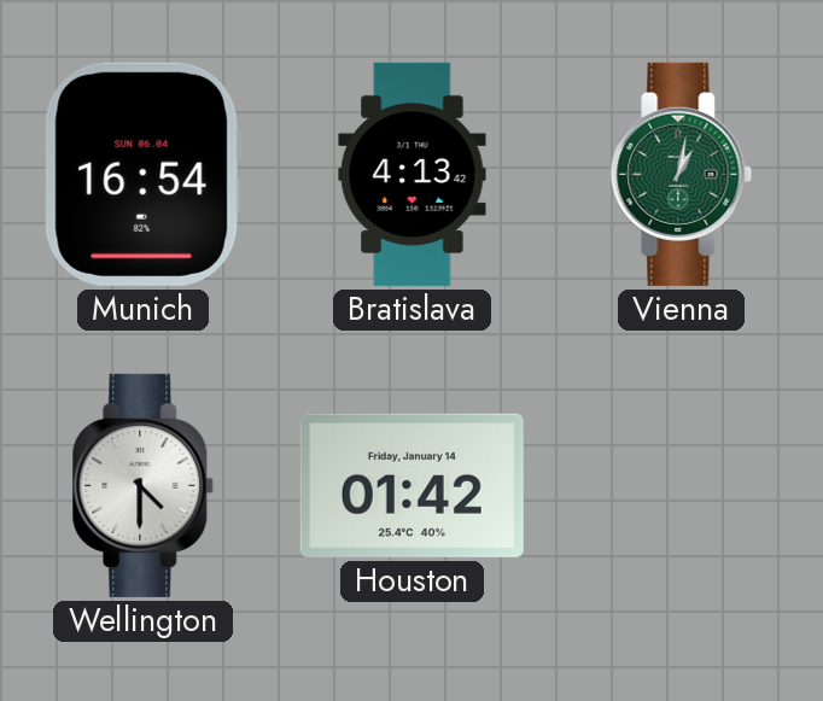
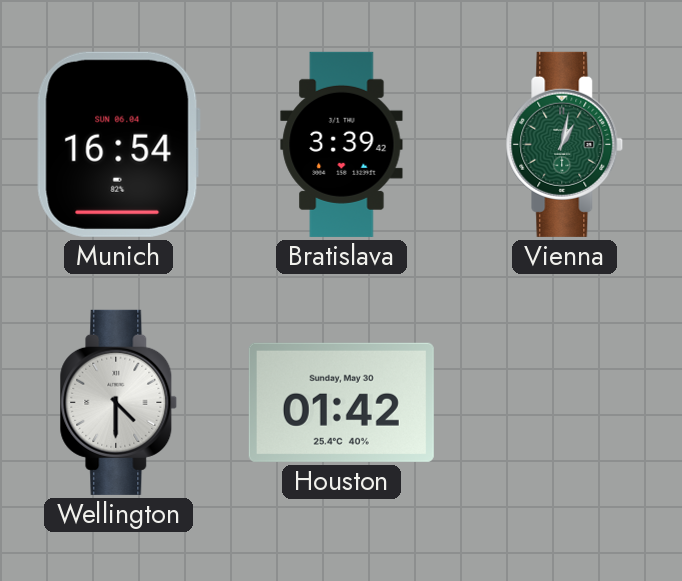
Bratislava: 4:13 -> 3:39 (342, 144)
Houston date: Friday, January 14 -> Sunday, May 30 (341, 402)
